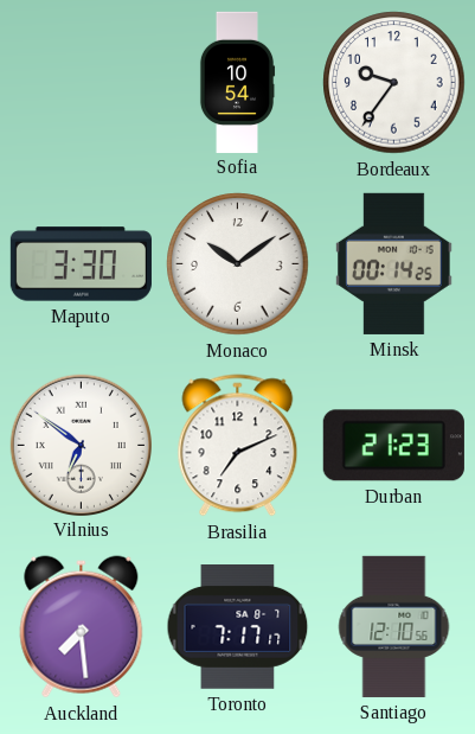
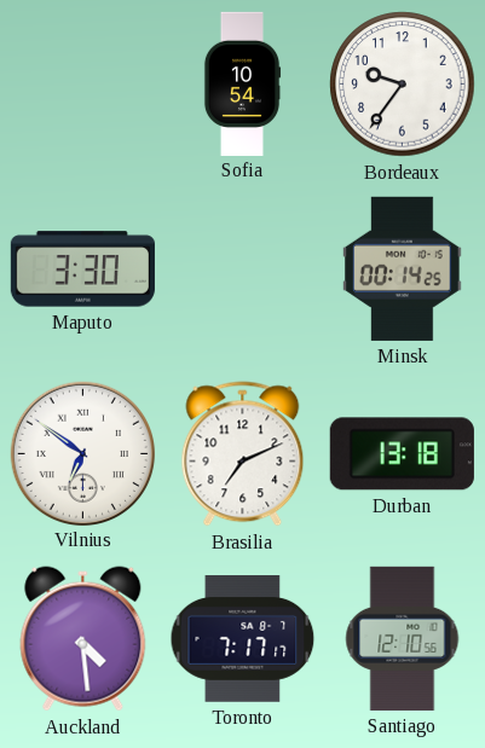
Monaco: 10:09 -> none (238, 264)
Durban: 21:23 -> 13:18 (402, 454)
Auckland: 7:29 -> 4:29 (83, 639)
